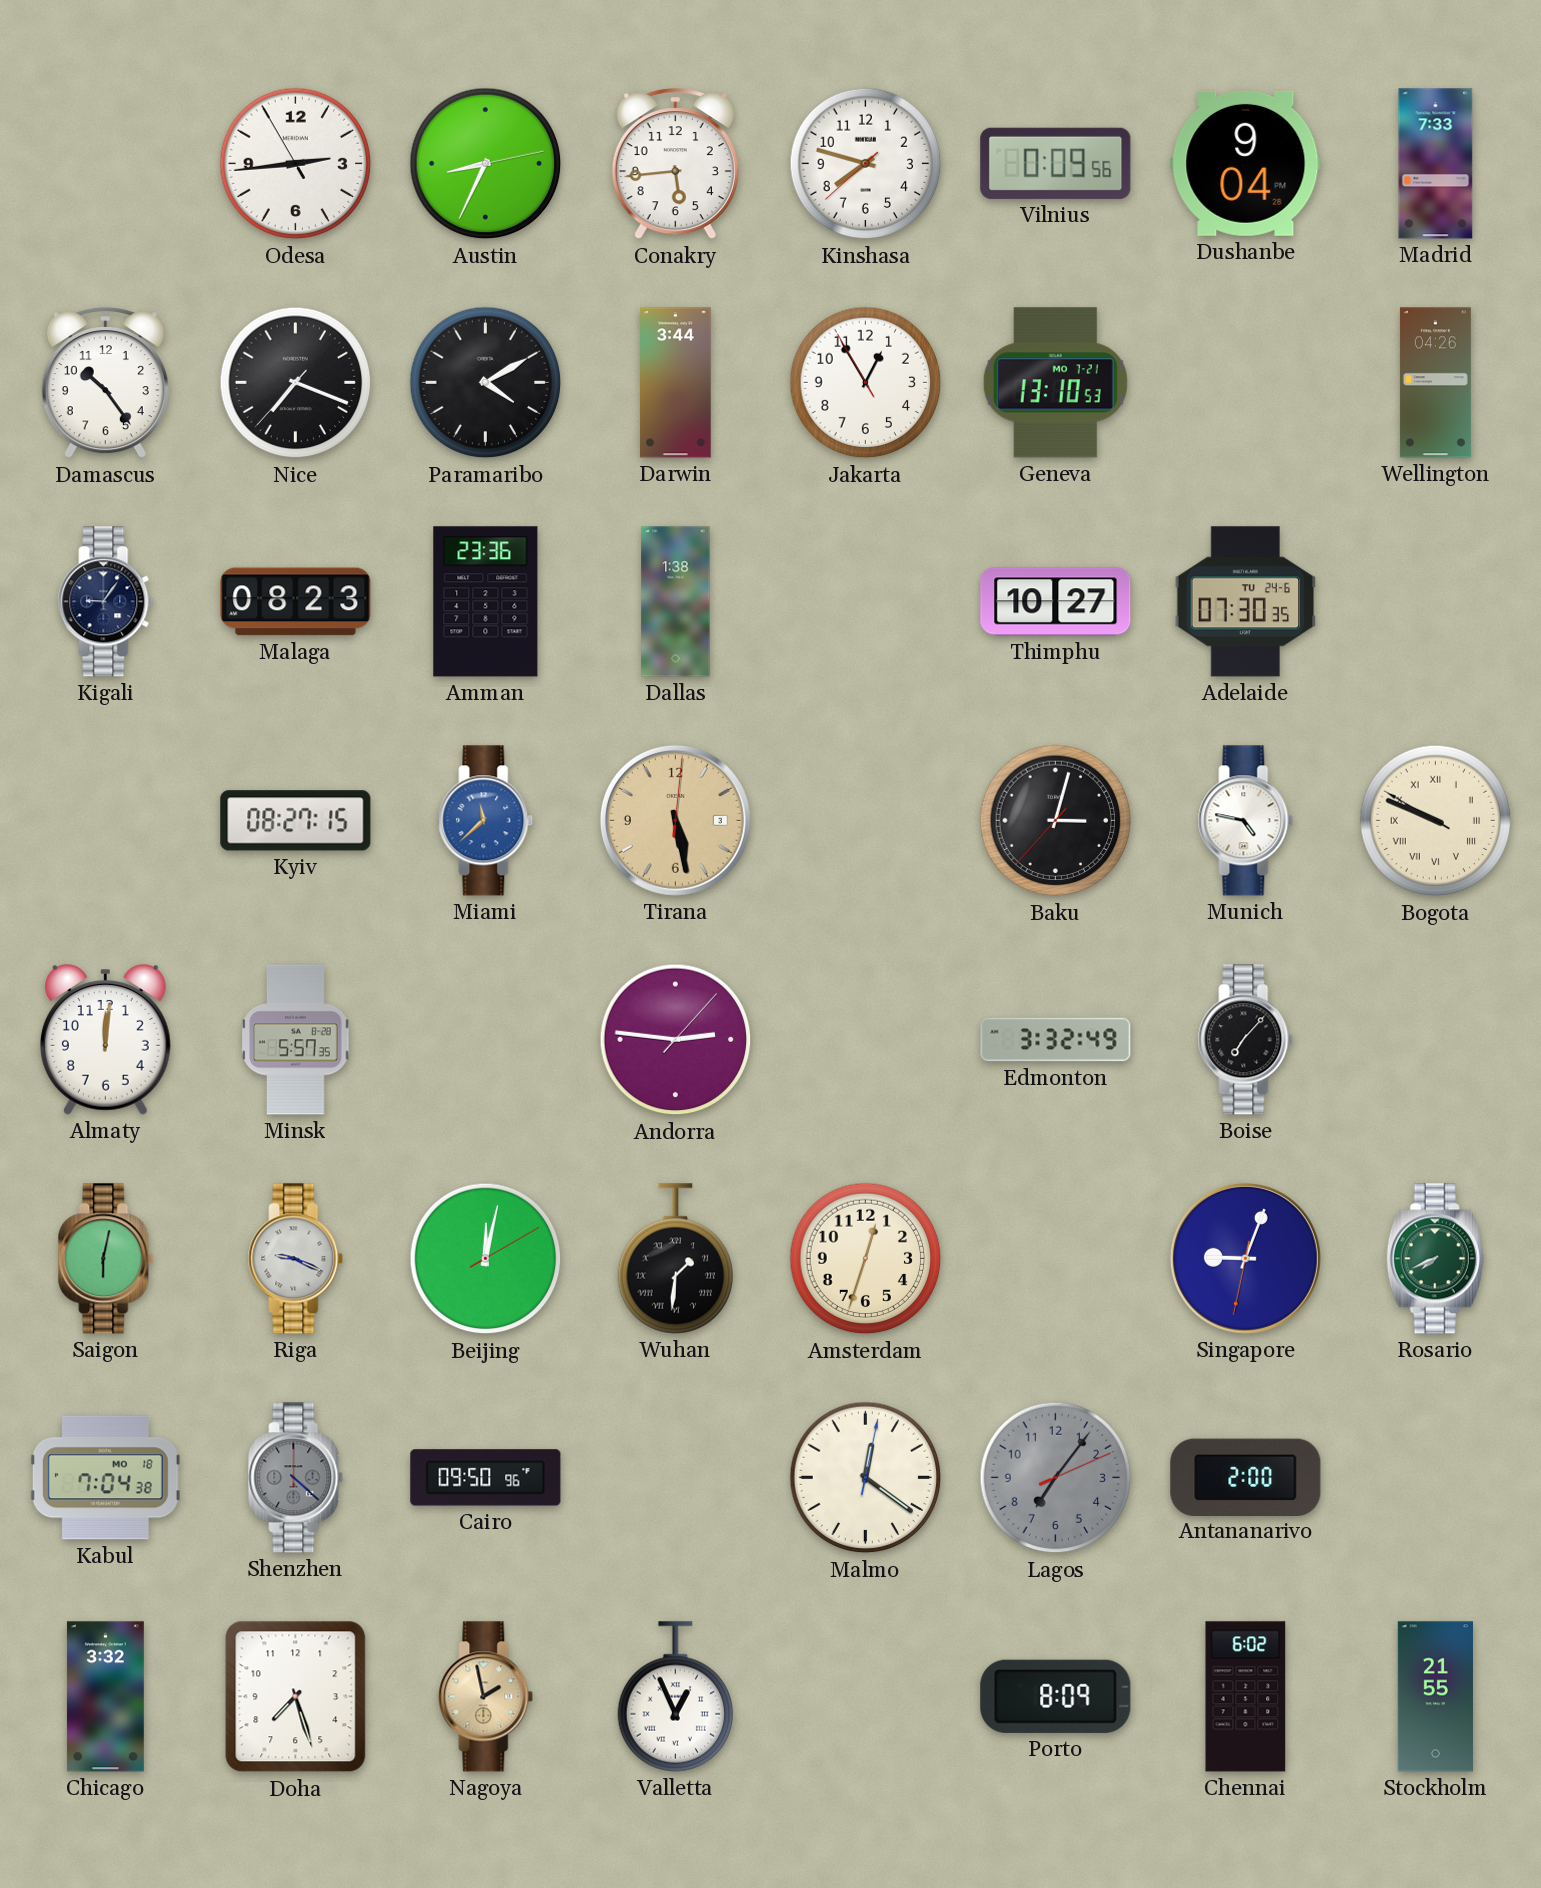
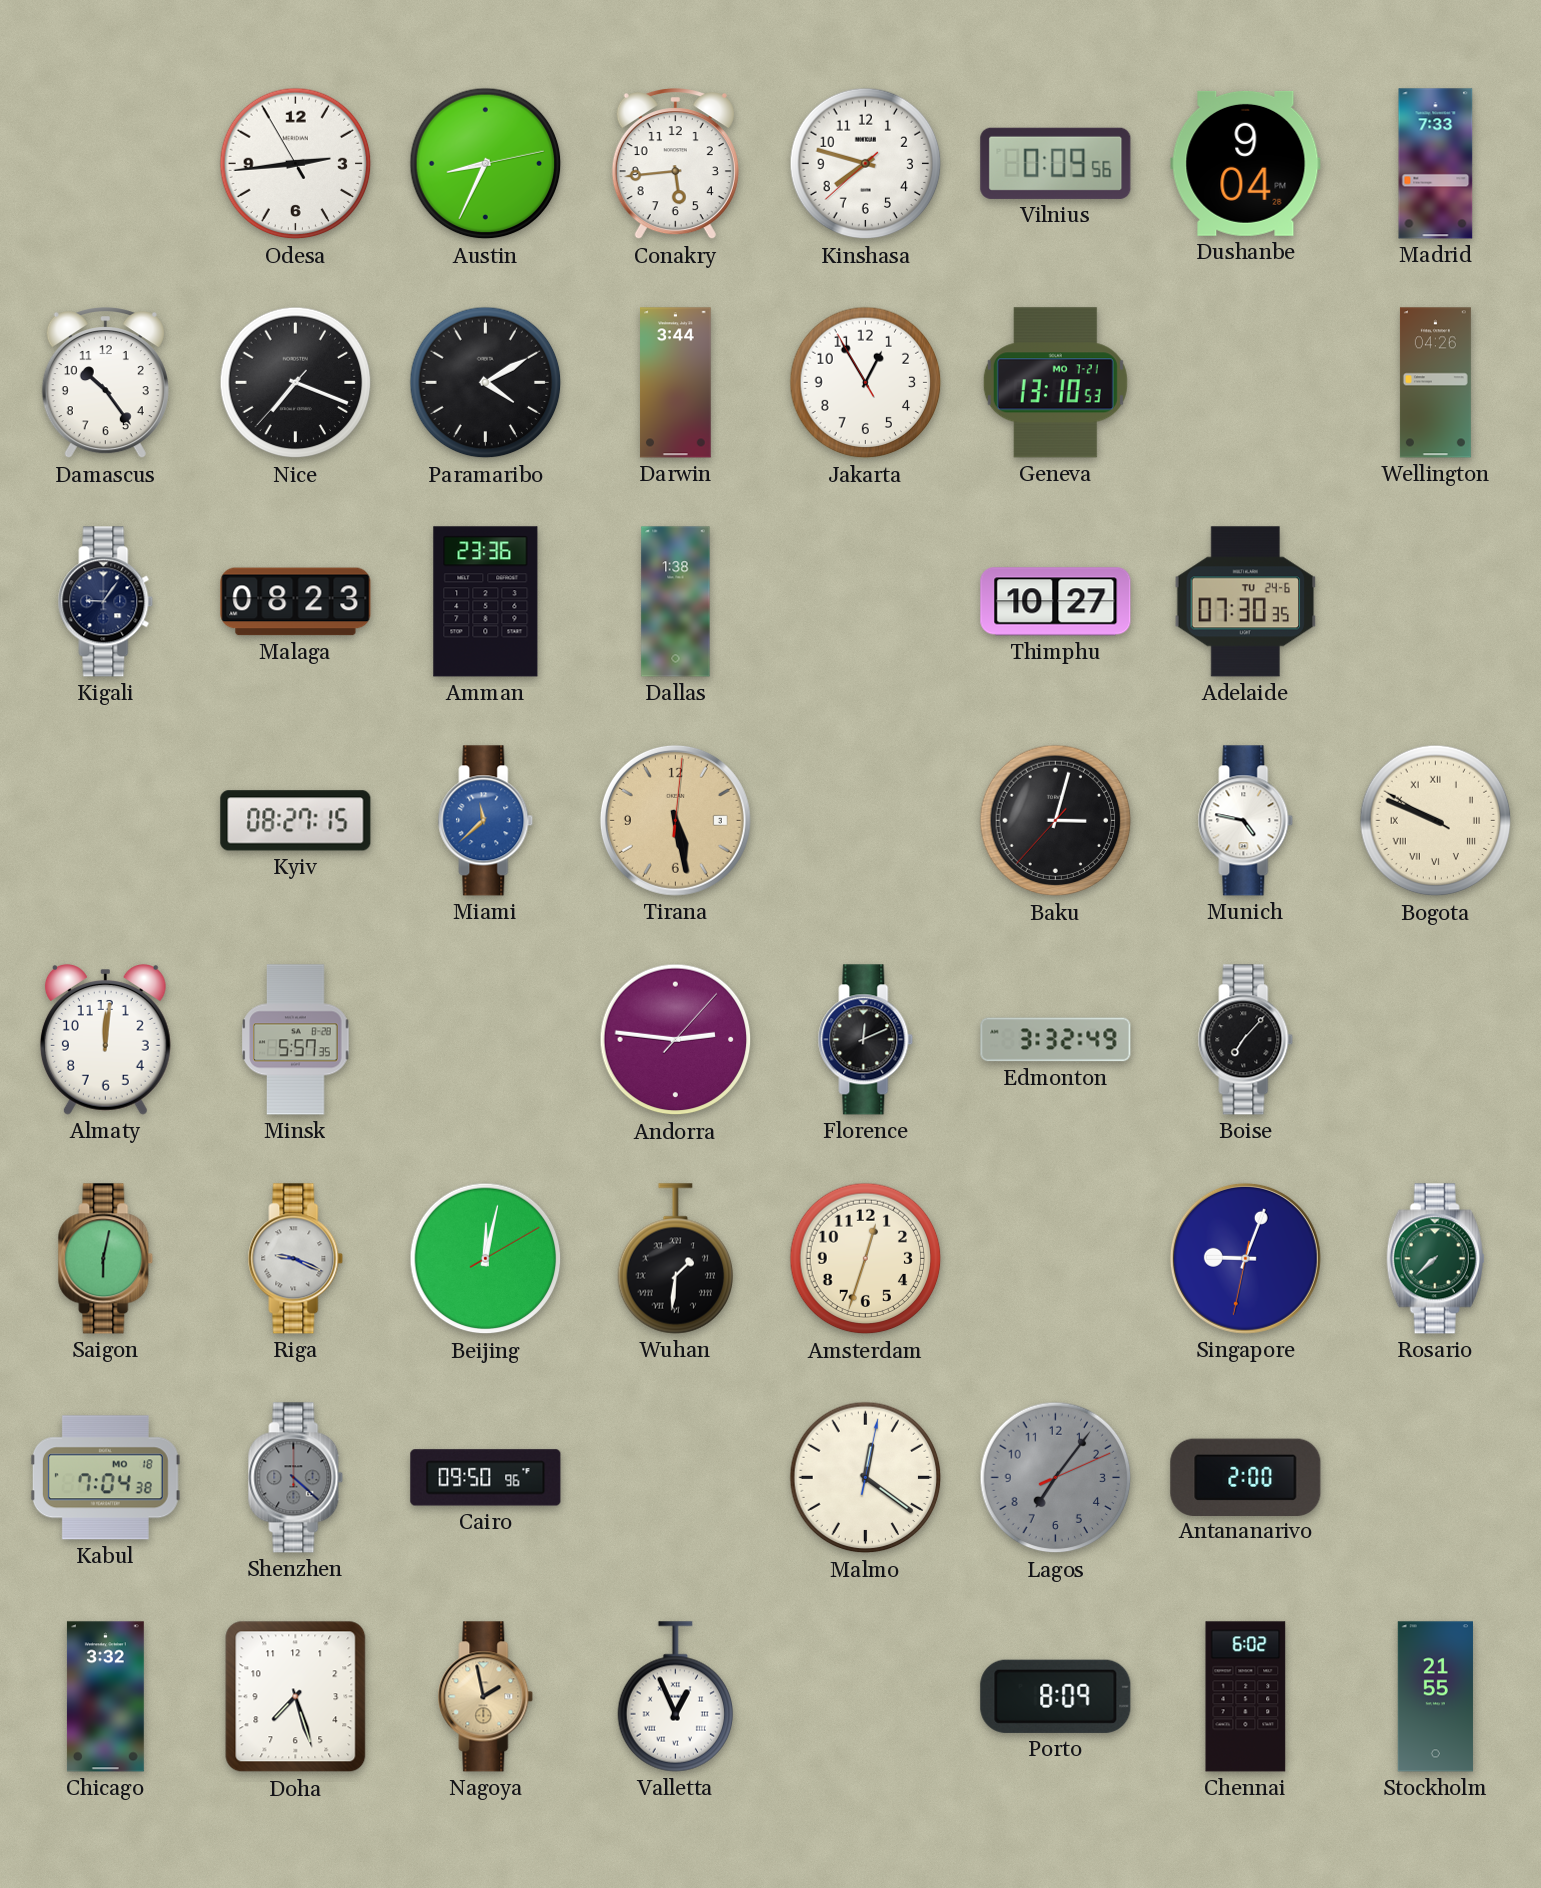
Florence: none -> 12:11 (866, 1040)
Rosario: 7:41 -> 7:38 (1435, 1259)
